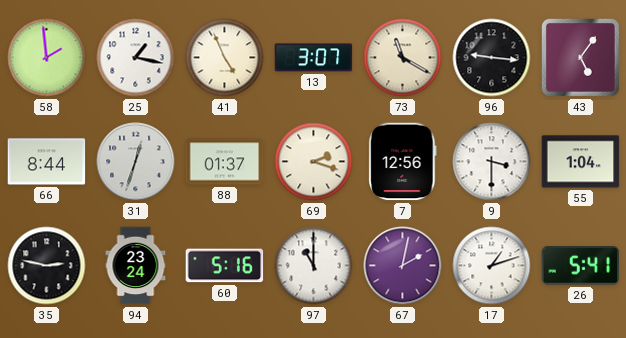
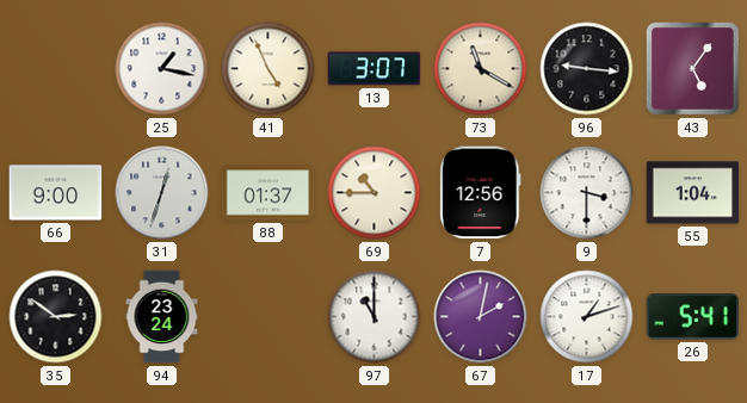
58: 1:59 -> none (47, 58)
66: 8:44 -> 9:00 (56, 193)
69: 2:18 -> 10:45 (375, 193)
35: 2:47 -> 2:51 (56, 317)
60: 5:16 -> none (225, 266)
